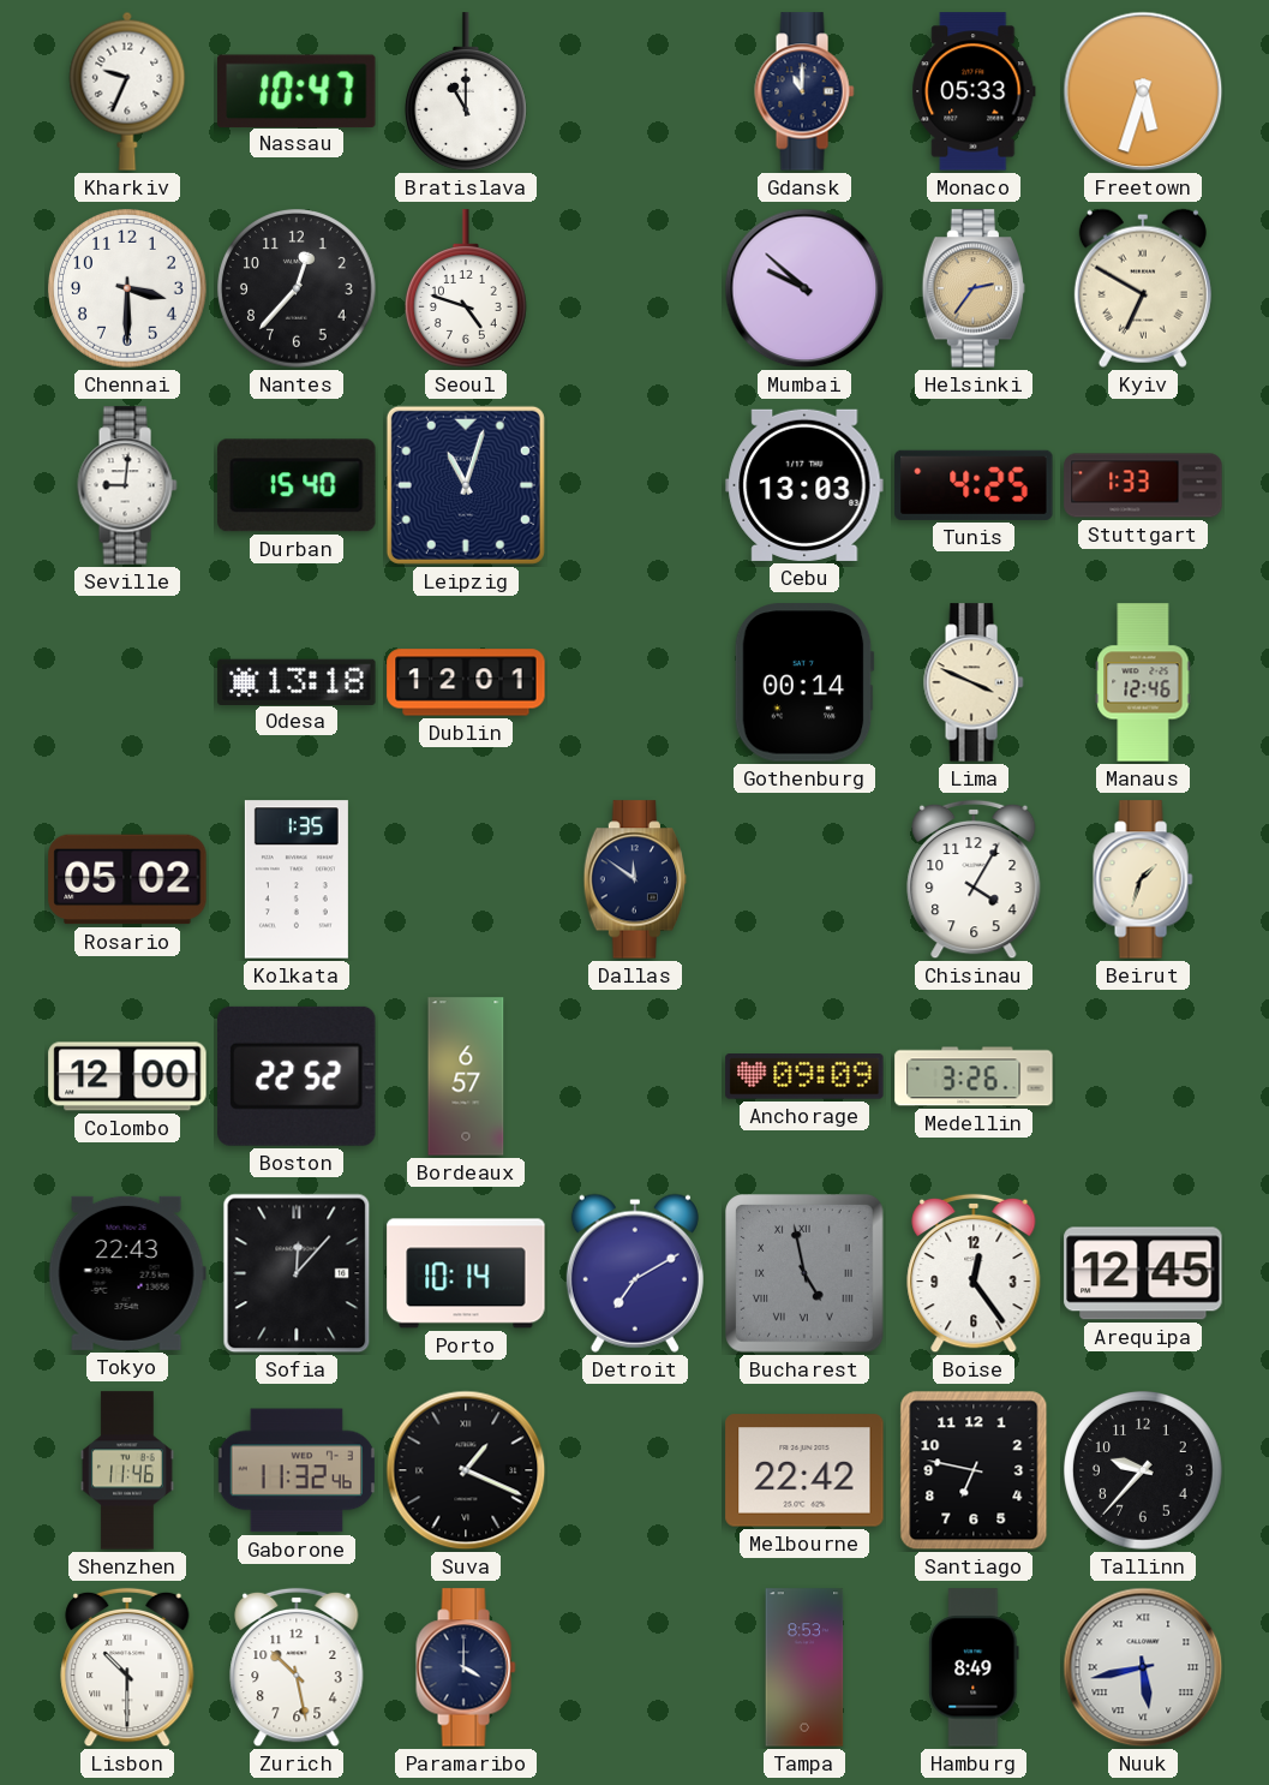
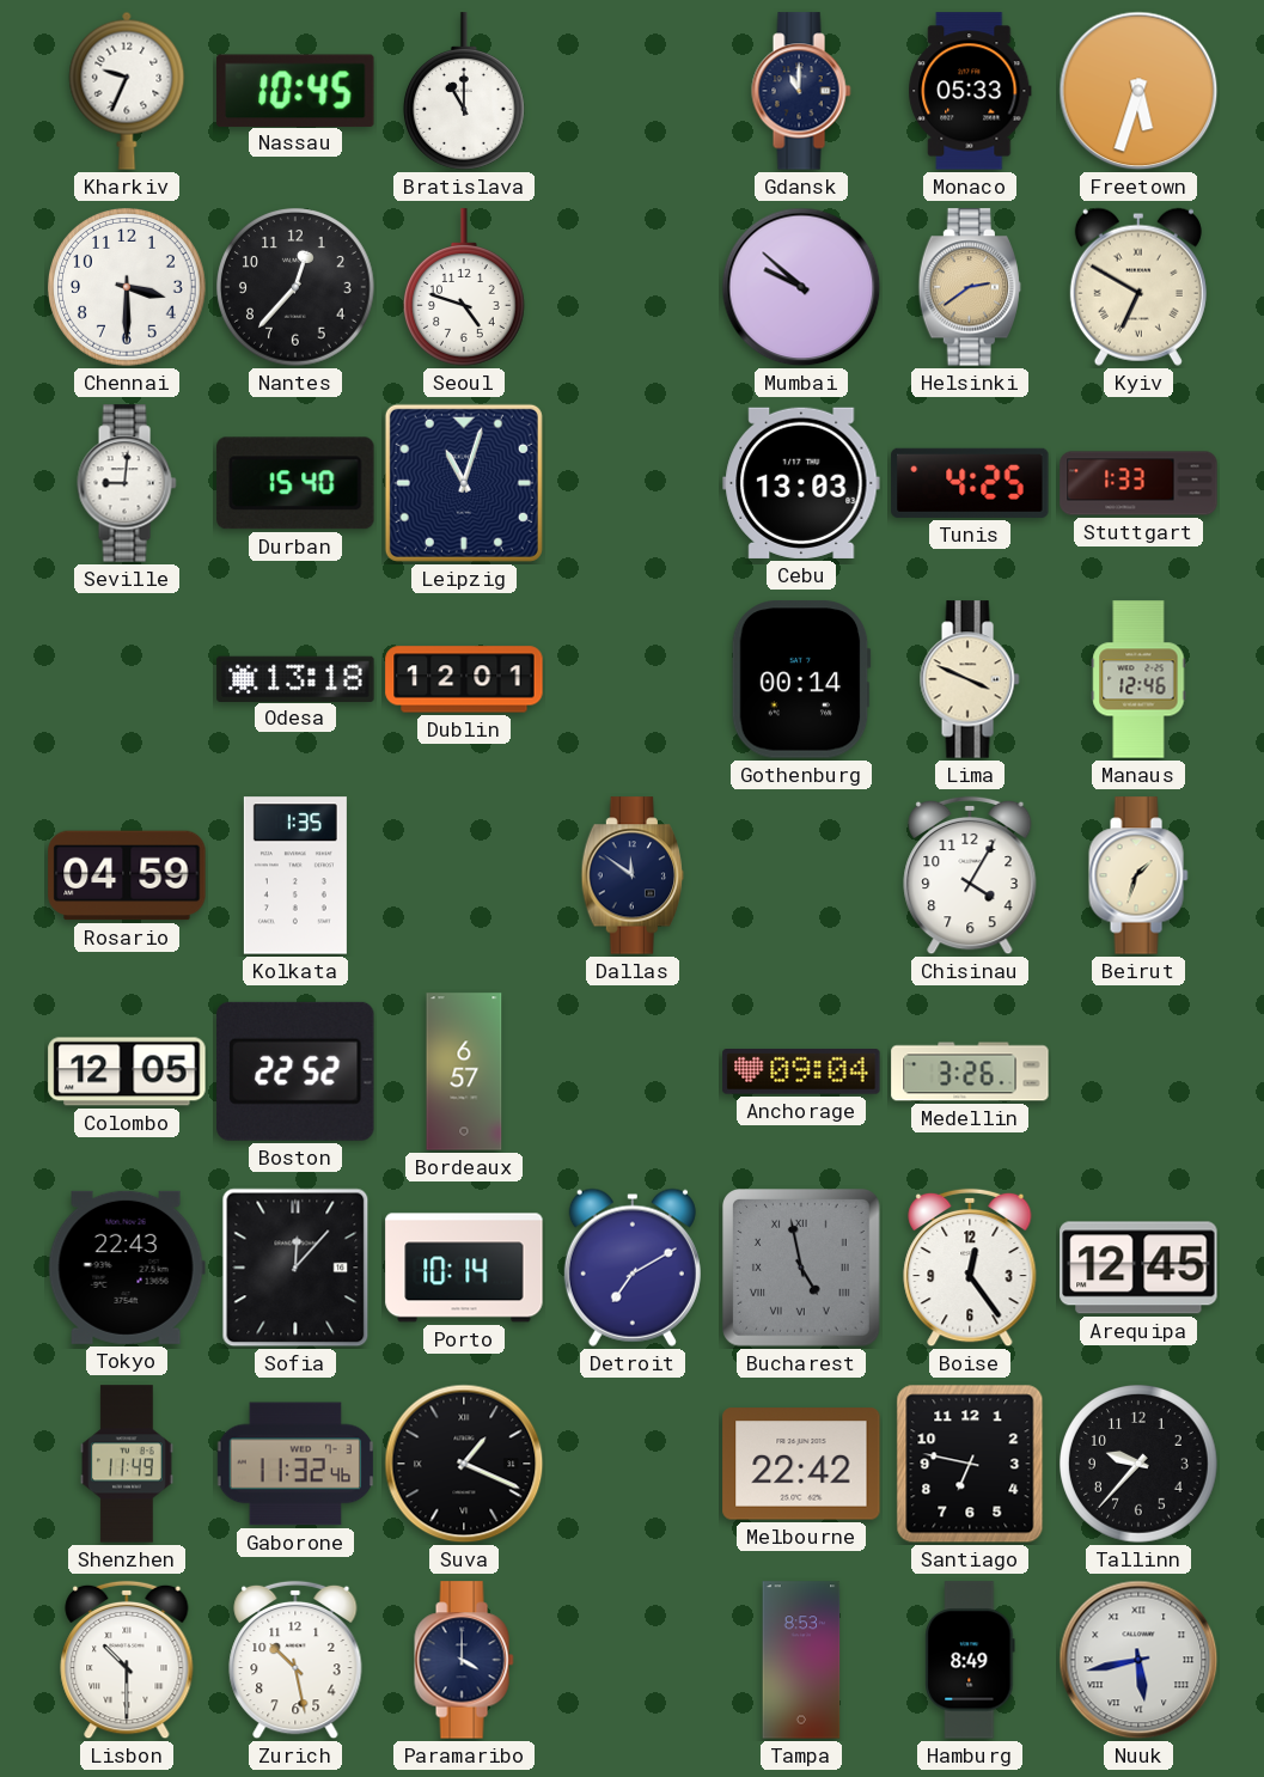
Nassau: 10:47 -> 10:45 (297, 90)
Helsinki: 2:36 -> 2:39 (970, 287)
Rosario: 05:02 -> 04:59 (127, 875)
Colombo: 12:00 -> 12:05 (127, 1071)
Anchorage: 09:09 -> 09:04 (801, 1073)
Shenzhen: 11:46 -> 11:49 (128, 1464)
